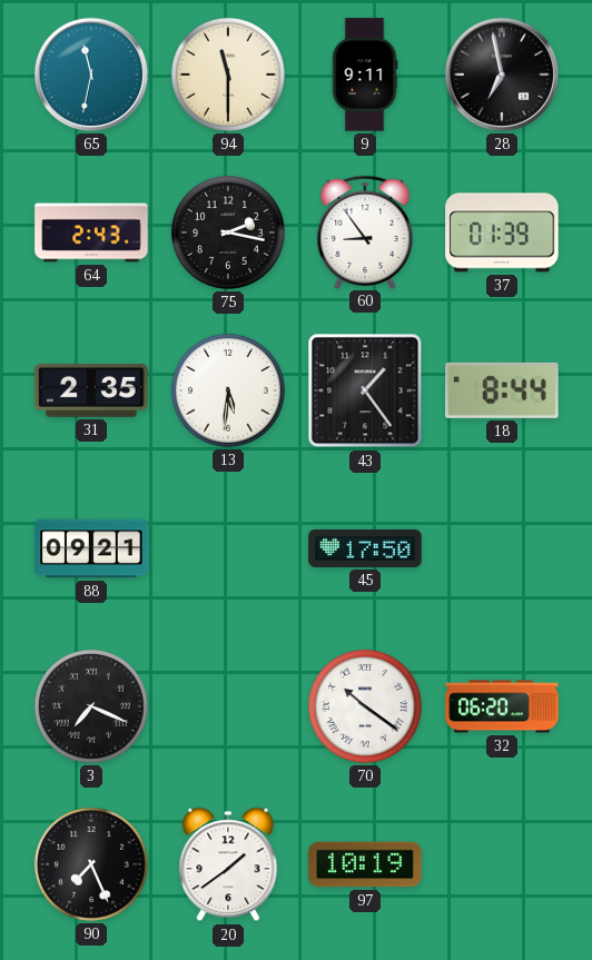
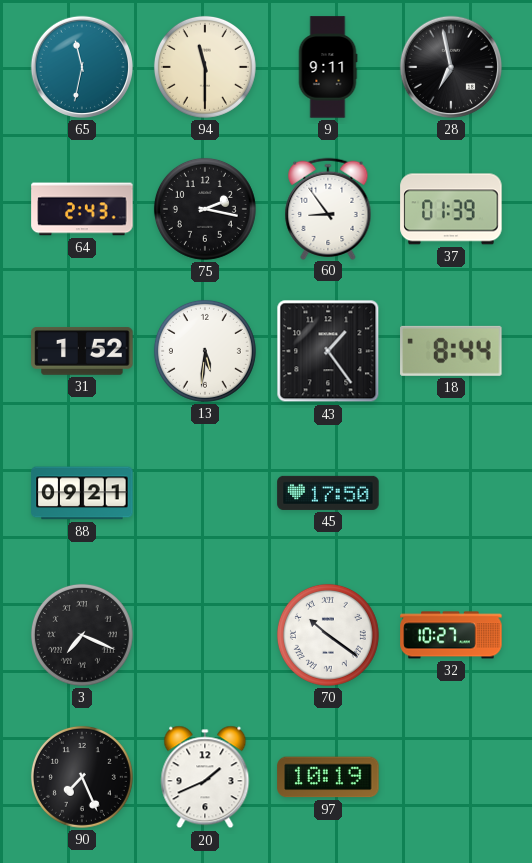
31: 2:35 -> 1:52 (82, 352)
32: 06:20 -> 10:27 (451, 635)
20: 1:39 -> 1:41 (205, 777)
